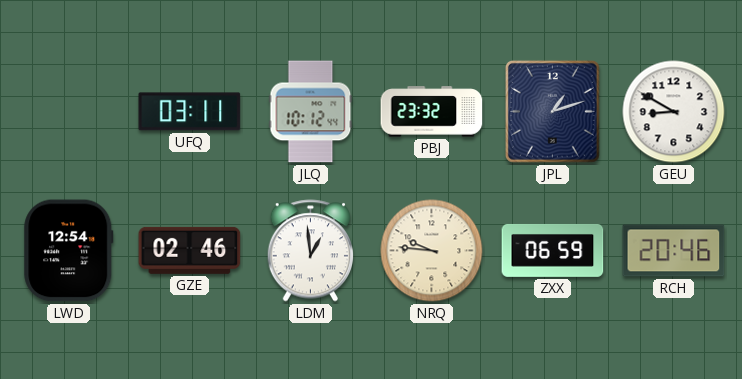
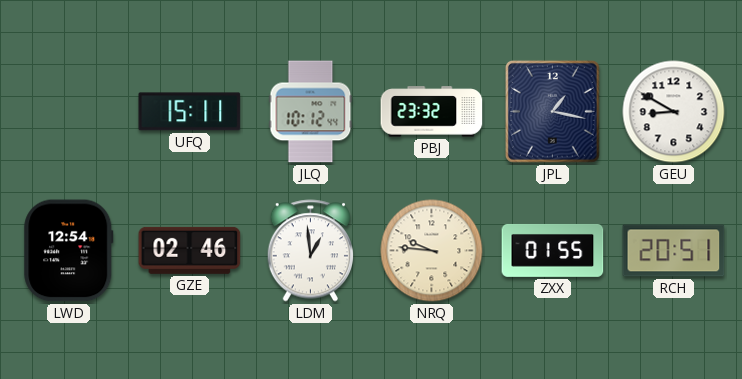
UFQ: 03:11 -> 15:11 (190, 112)
JPL: 1:12 -> 1:17 (552, 111)
ZXX: 06:59 -> 01:55 (553, 251)
RCH: 20:46 -> 20:51 (674, 251)
